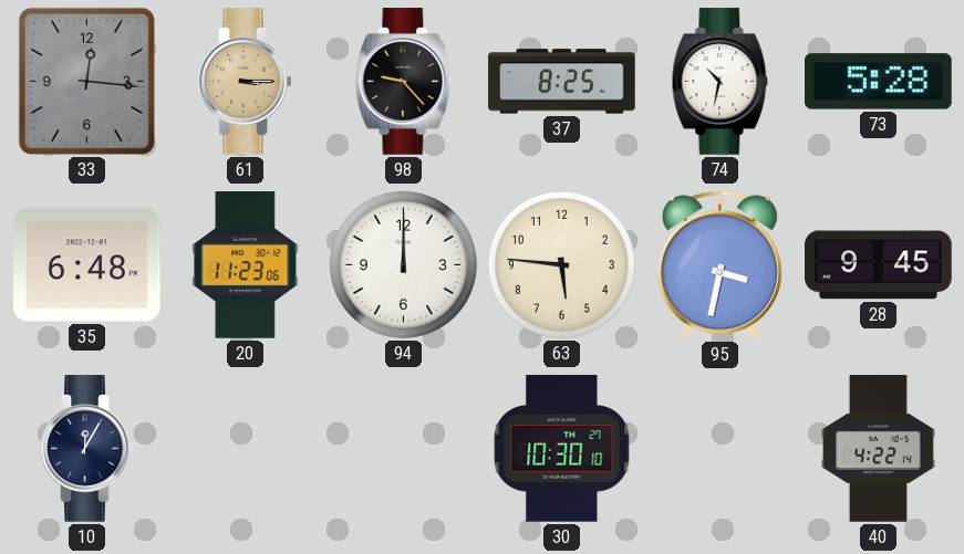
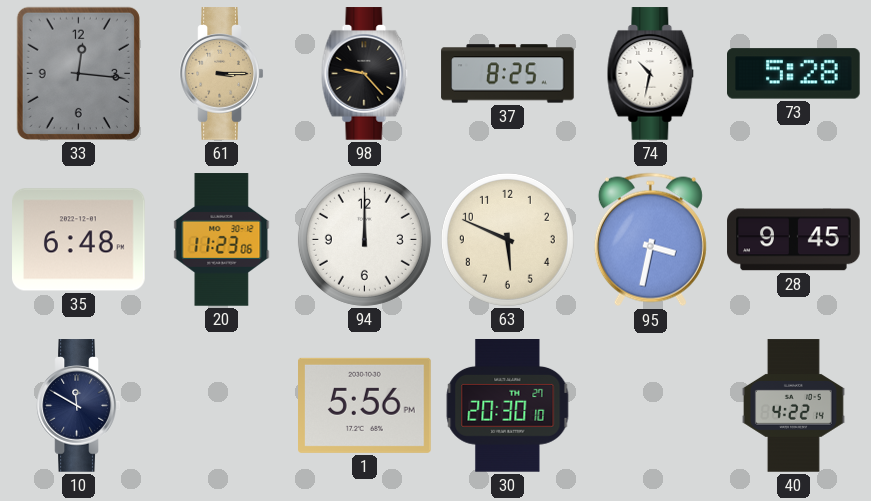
63: 5:46 -> 5:49 (507, 239)
10: 12:05 -> 11:50 (79, 406)
1: none -> 5:56 (365, 405)
30: 10:30 -> 20:30 (508, 406)
